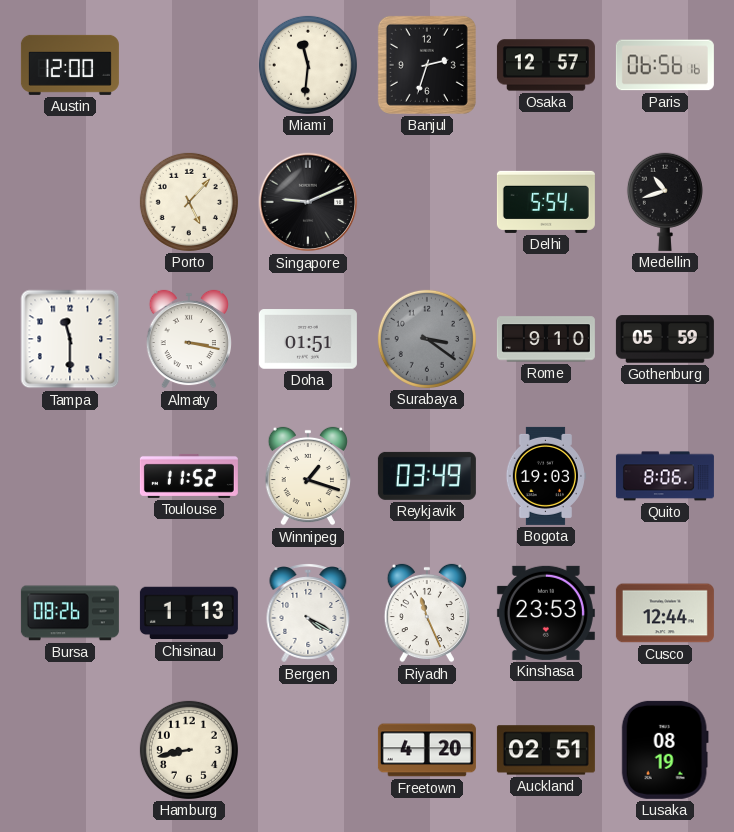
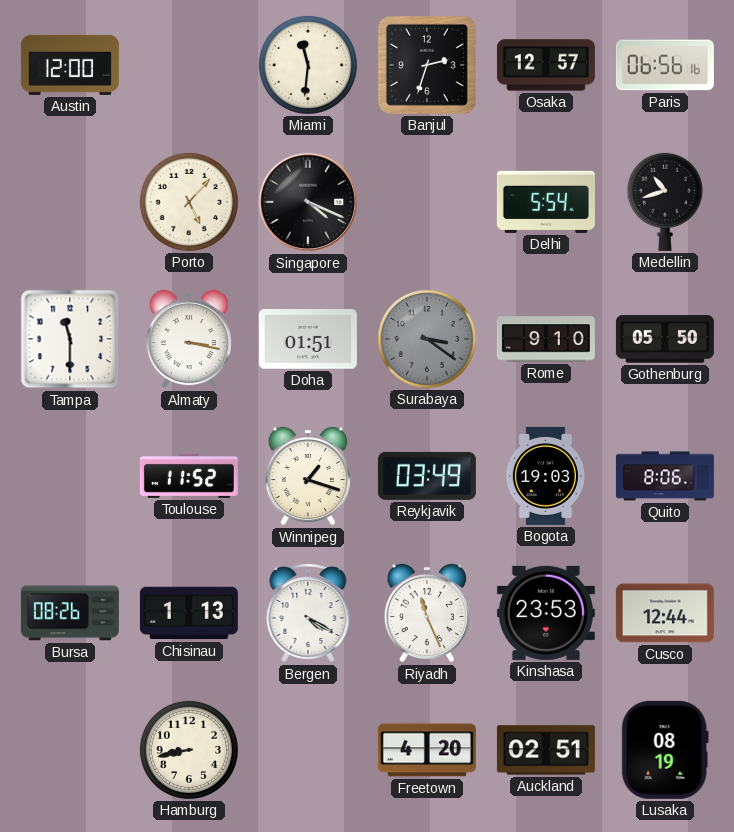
Singapore: 9:11 -> 4:19 (308, 202)
Gothenburg: 05:59 -> 05:50 (665, 339)
